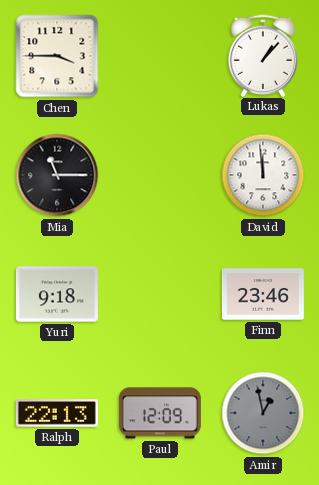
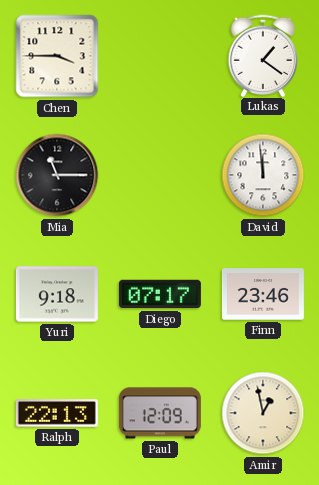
Lukas: 1:07 -> 1:21 (262, 55)
Diego: none -> 07:17 (160, 294)
Amir dial: grey -> cream (263, 413)
